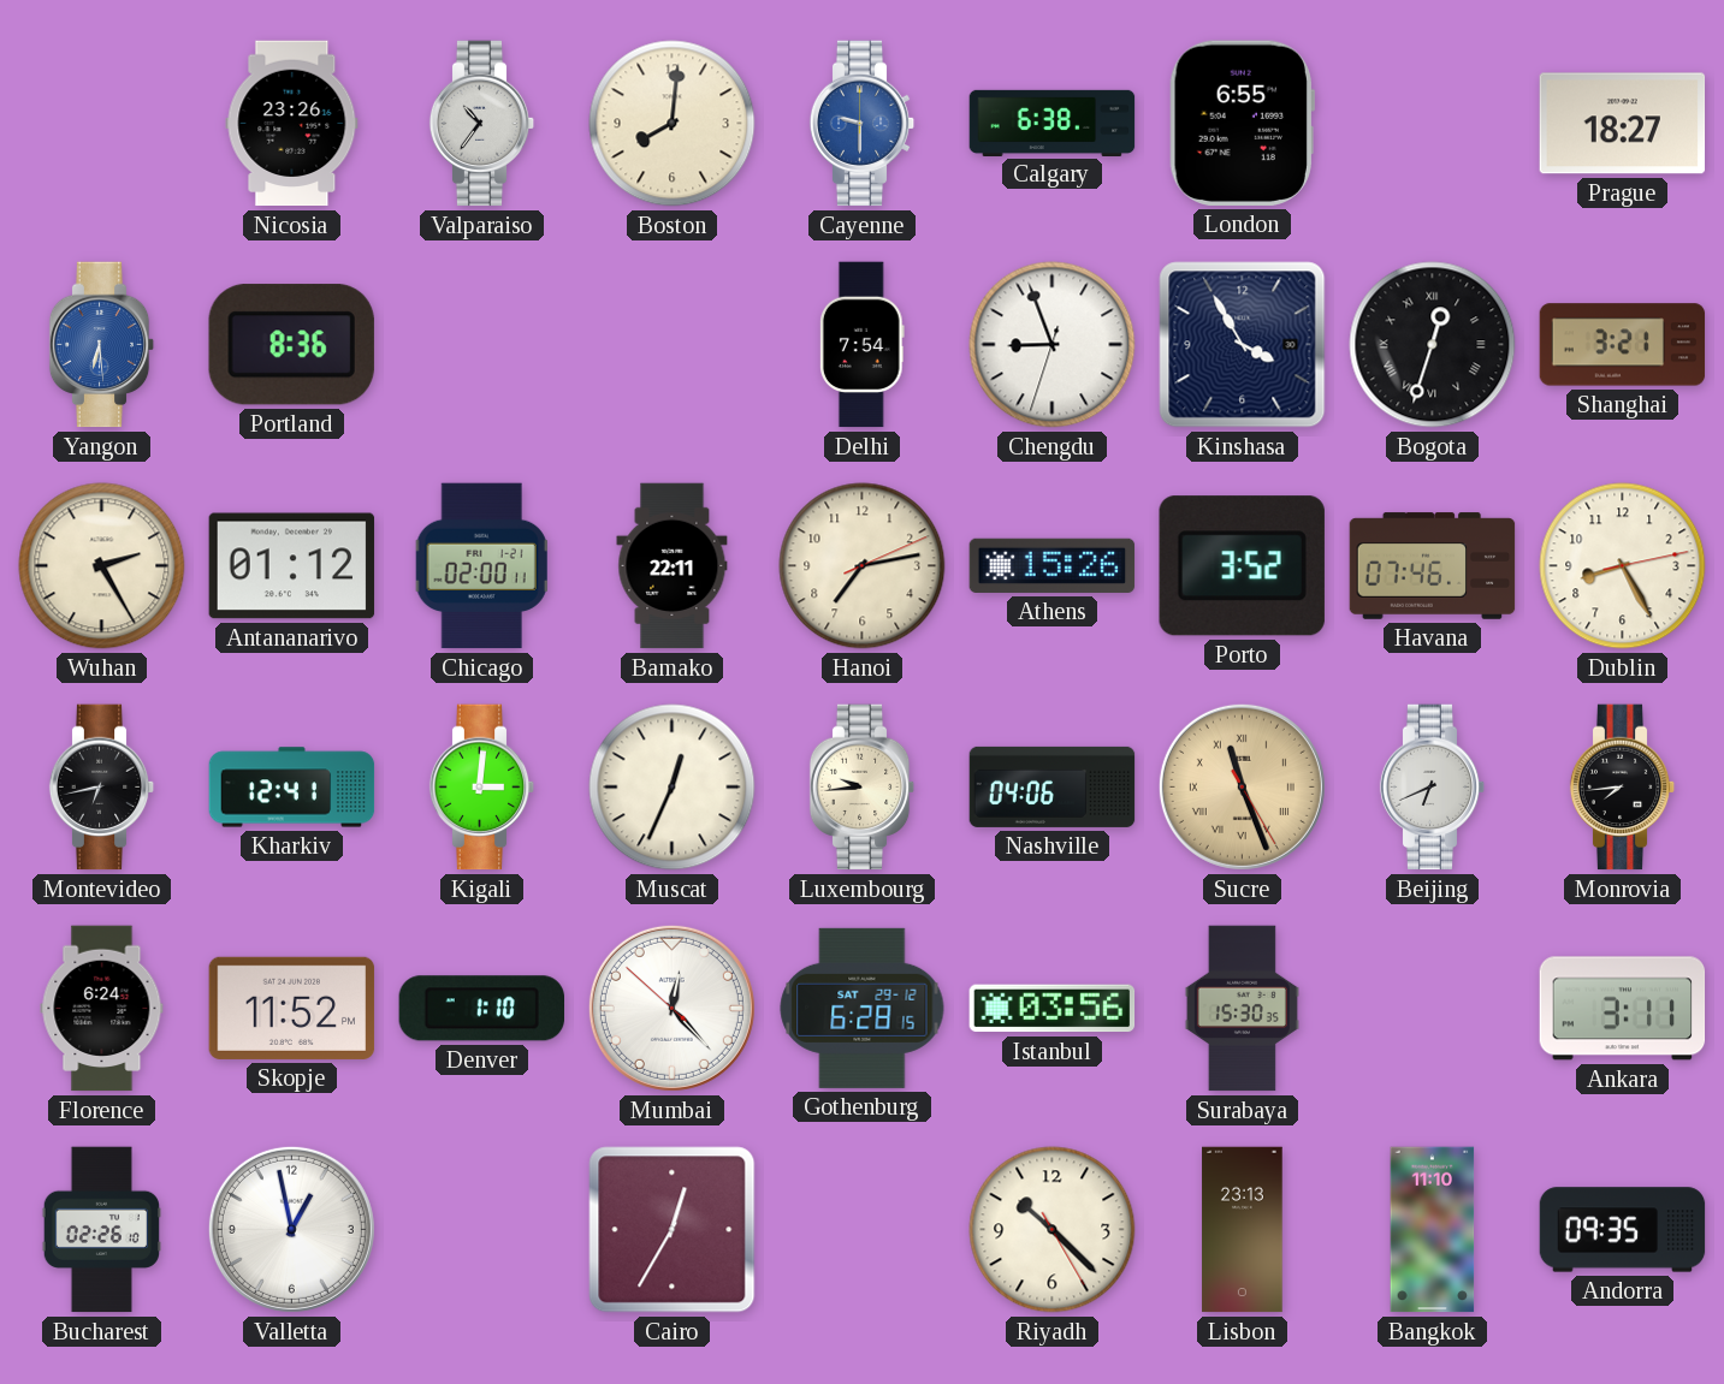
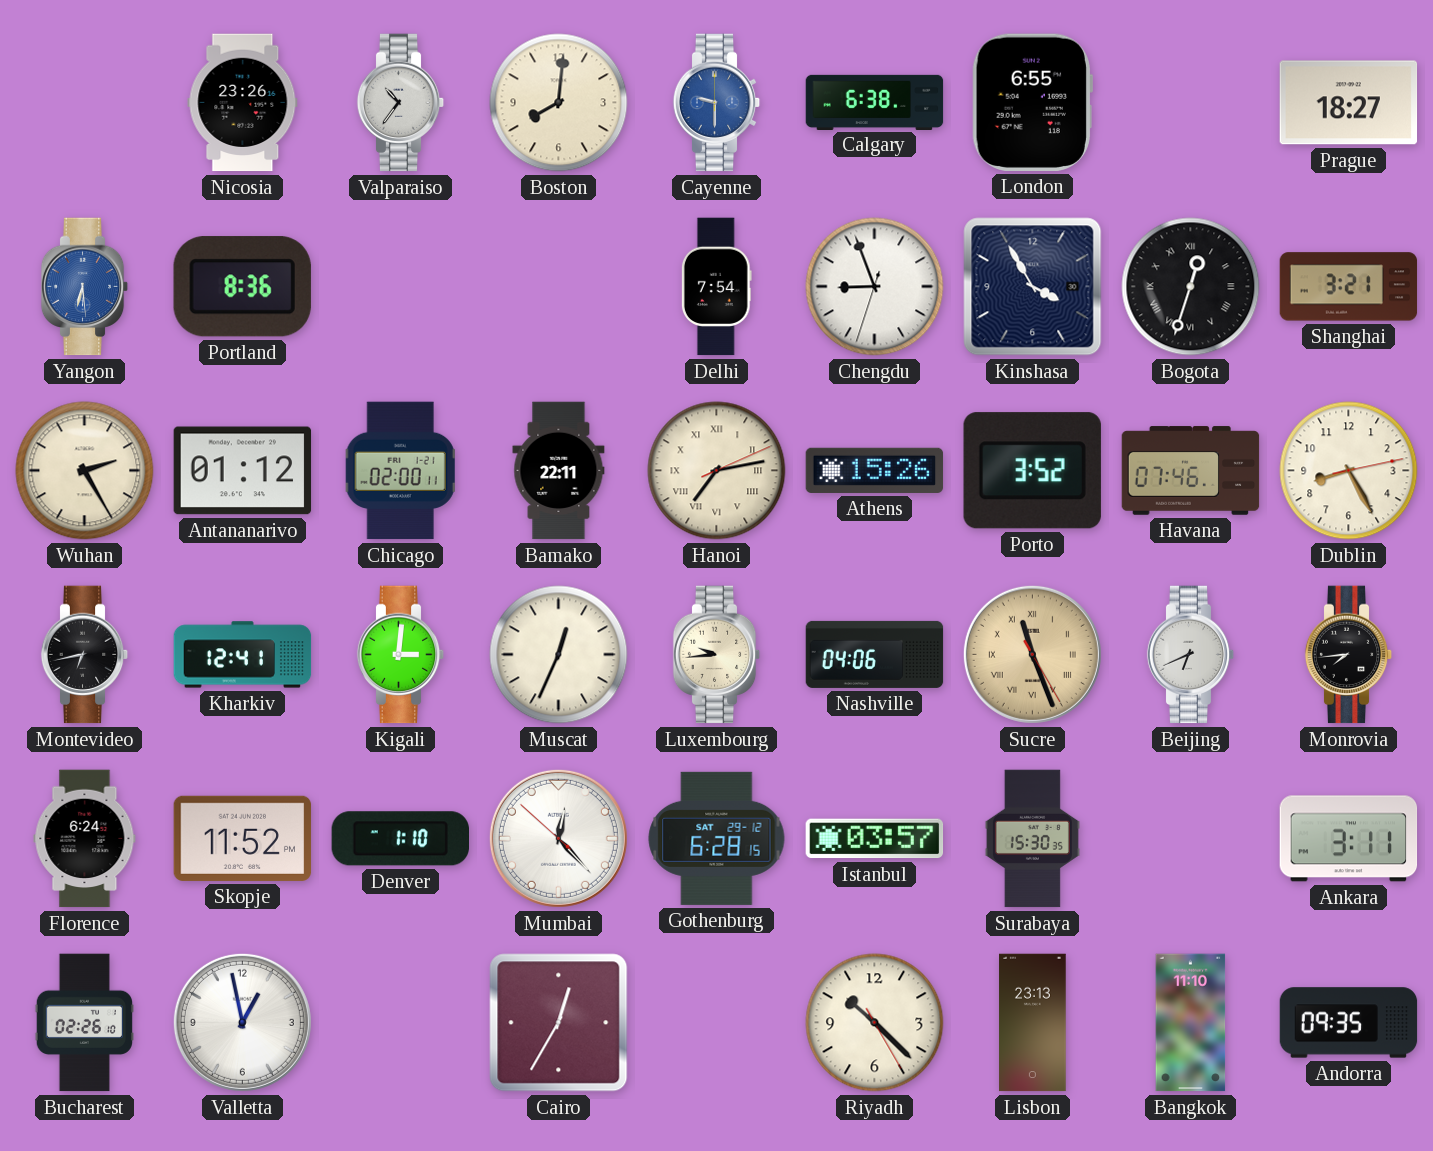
Hanoi numerals: Arabic -> Roman (717, 471)
Istanbul: 03:56 -> 03:57 (875, 839)
